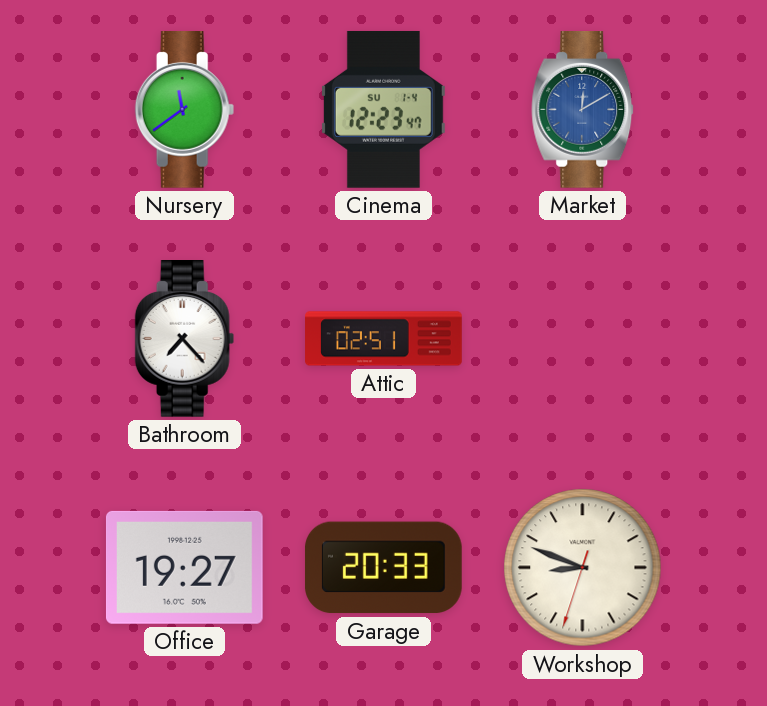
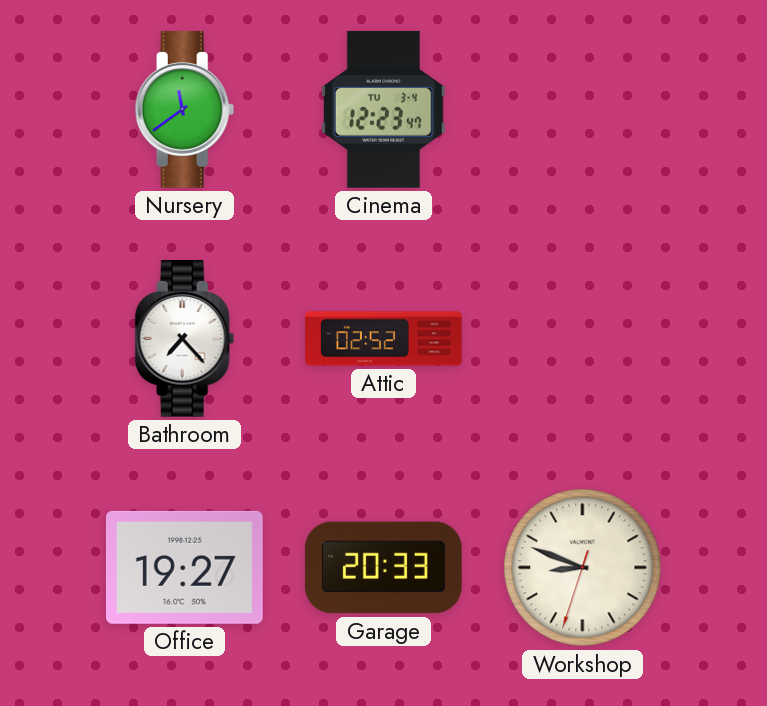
Cinema date: SU 1-4 -> TU 3-4 (383, 109)
Market: 12:10 -> none (583, 110)
Attic: 02:51 -> 02:52 (384, 339)
